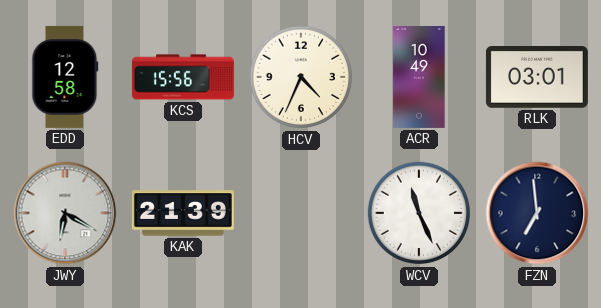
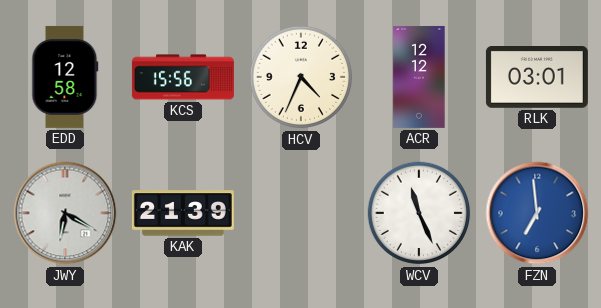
ACR: 10:49 -> 12:12 (419, 77)
FZN dial: navy -> blue (537, 213)
